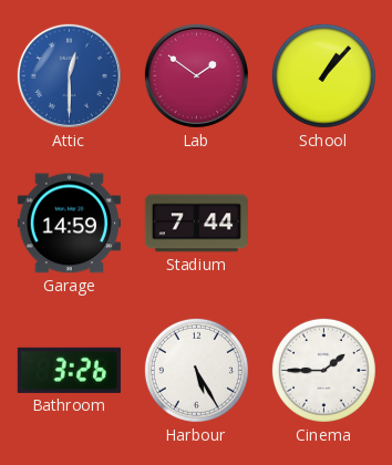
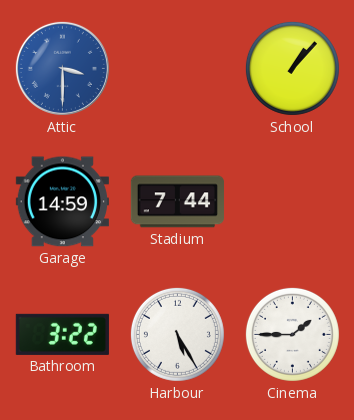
Attic: 12:30 -> 3:30 (62, 68)
Lab: 1:51 -> none (196, 75)
Bathroom: 3:26 -> 3:22 (62, 334)
